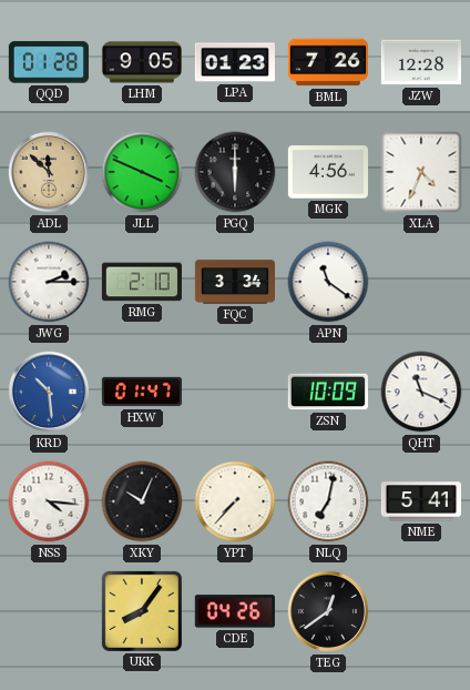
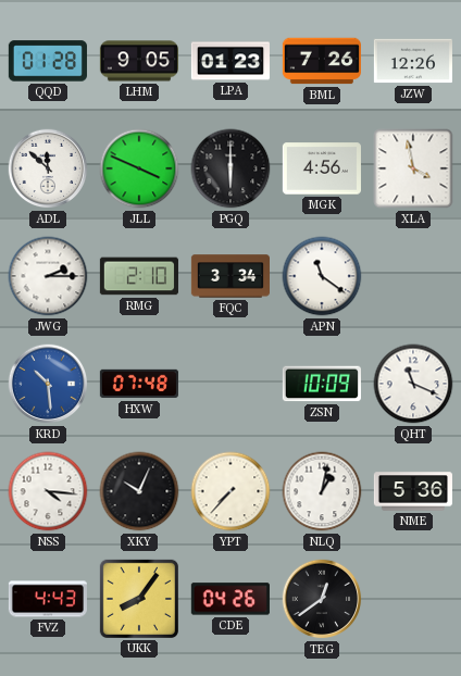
JZW: 12:28 -> 12:26 (413, 61)
ADL dial: champagne -> white (48, 168)
XLA: 4:34 -> 3:58 (413, 168)
HXW: 01:47 -> 07:48 (139, 384)
NLQ: 7:02 -> 1:02 (322, 491)
NME: 5:41 -> 5:36 (413, 491)
FVZ: none -> 4:43 (48, 599)
